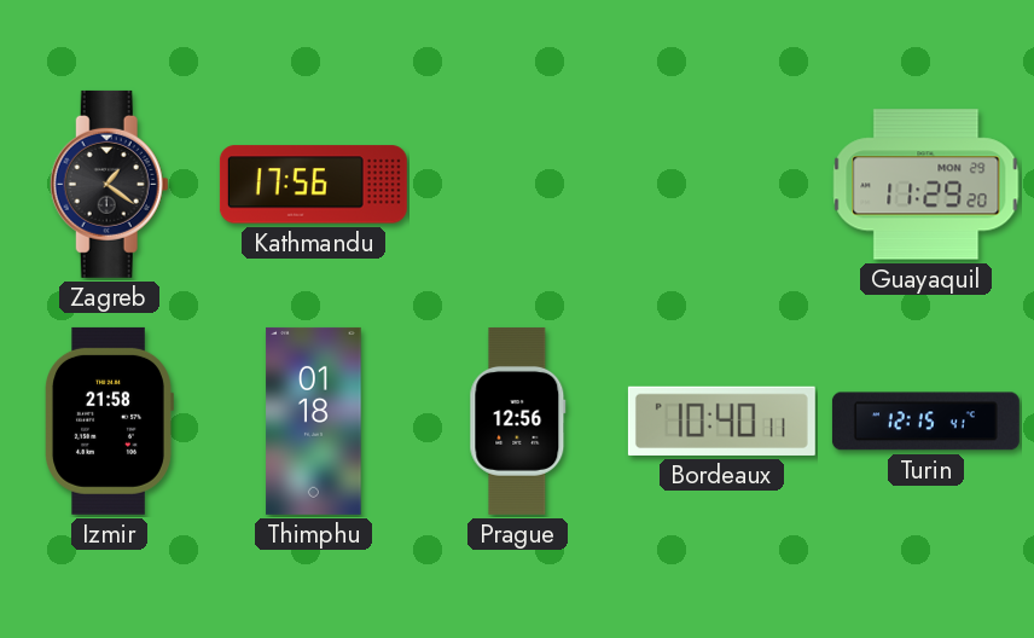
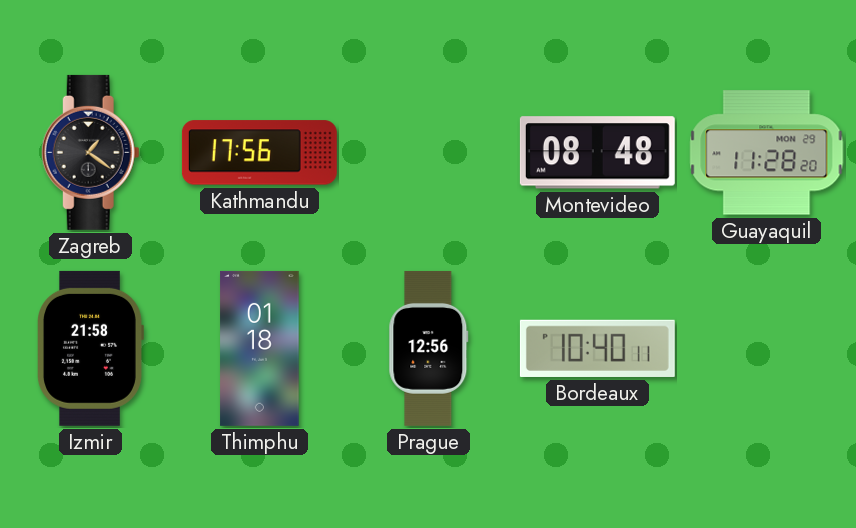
Montevideo: none -> 08:48 (597, 153)
Guayaquil: 11:29 -> 11:28 (767, 153)
Turin: 12:15 -> none (925, 422)
